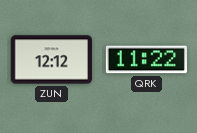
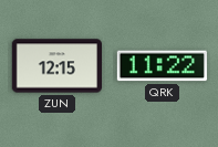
ZUN: 12:12 -> 12:15 (56, 66)
